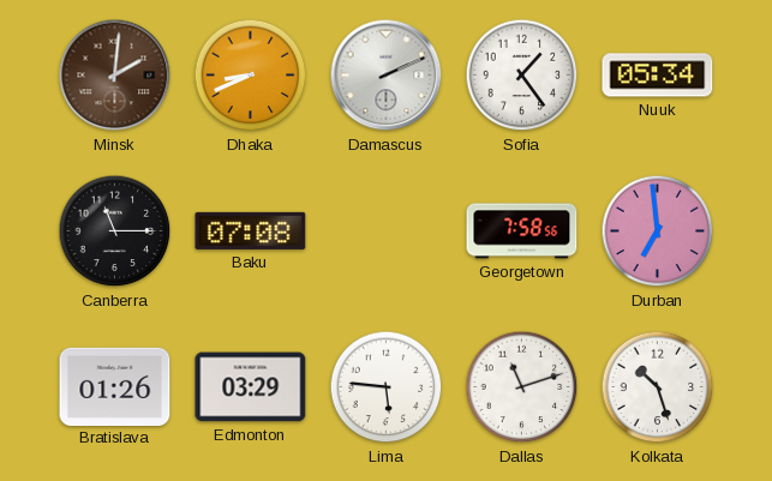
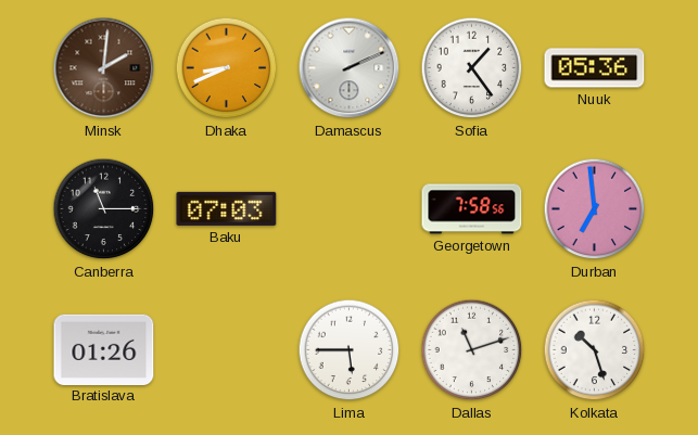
Nuuk: 05:34 -> 05:36 (595, 68)
Baku: 07:08 -> 07:03 (227, 208)
Edmonton: 03:29 -> none (251, 387)
Lima: 5:46 -> 5:45 (350, 350)
